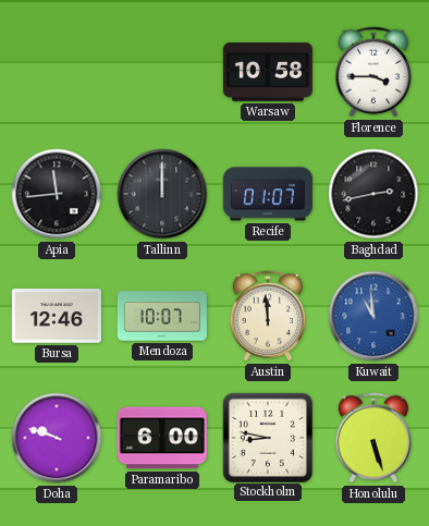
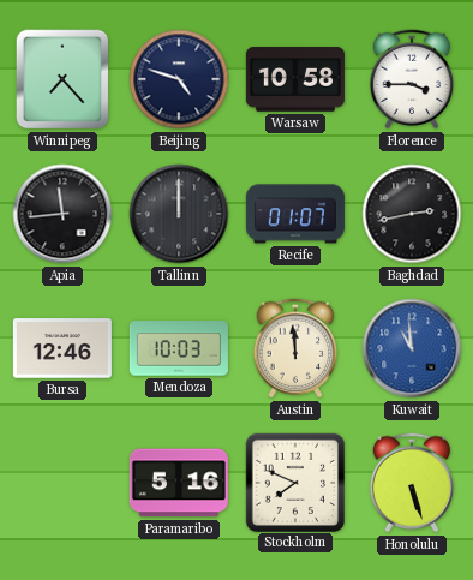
Winnipeg: none -> 7:23 (62, 79)
Beijing: none -> 4:48 (179, 79)
Mendoza: 10:07 -> 10:03 (179, 348)
Doha: 9:48 -> none (57, 438)
Paramaribo: 6:00 -> 5:16 (179, 483)
Stockholm: 8:47 -> 7:49 (294, 482)
